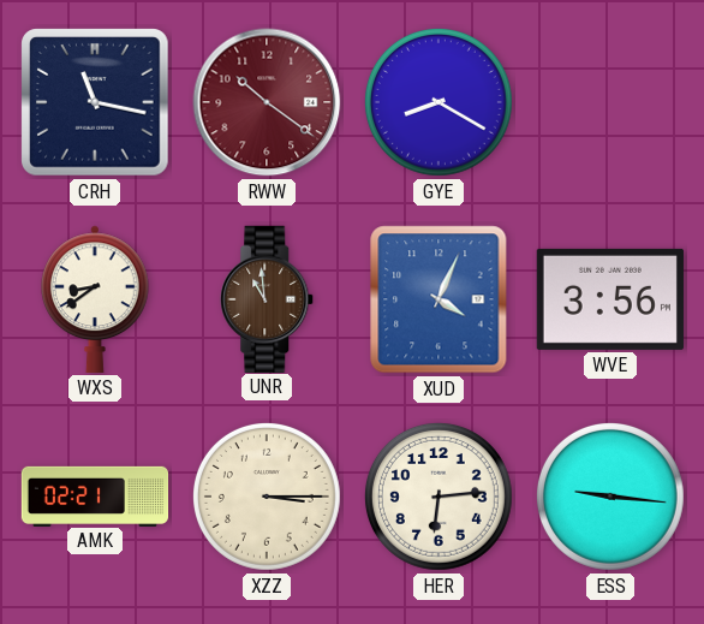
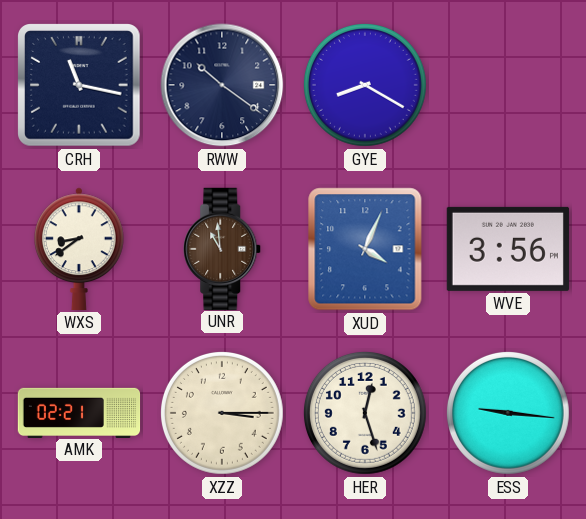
RWW dial: burgundy -> navy (222, 85)
HER: 6:14 -> 12:27 (365, 413)
